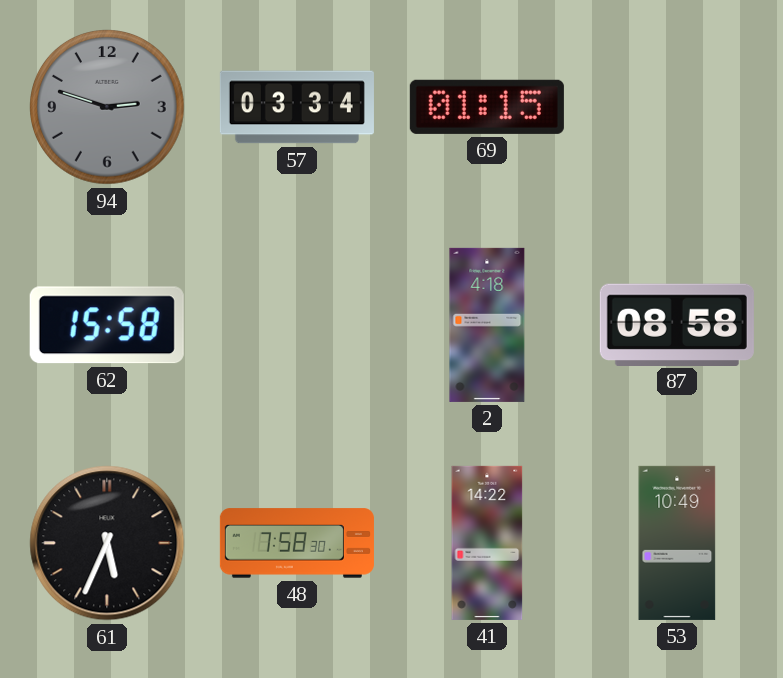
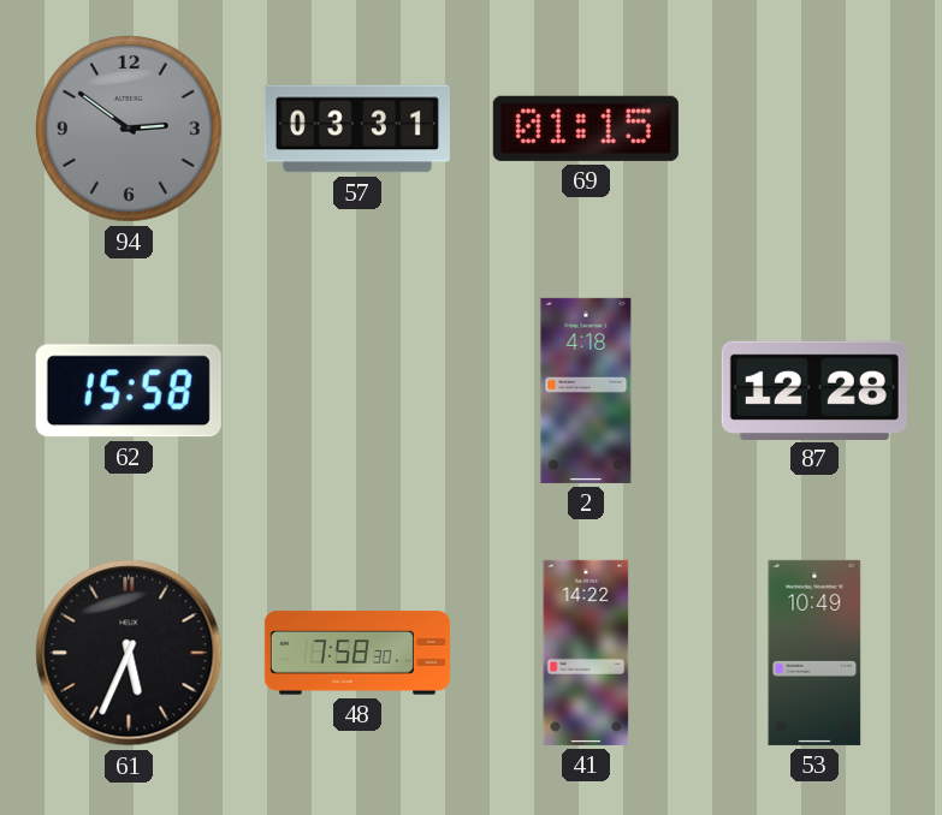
94: 2:48 -> 2:51 (130, 130)
57: 03:34 -> 03:31 (357, 129)
87: 08:58 -> 12:28 (814, 389)
